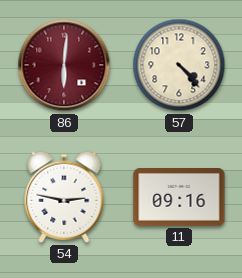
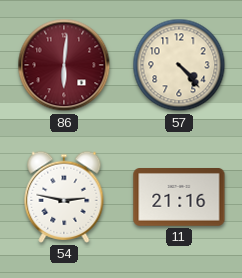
11: 09:16 -> 21:16 (179, 198)
